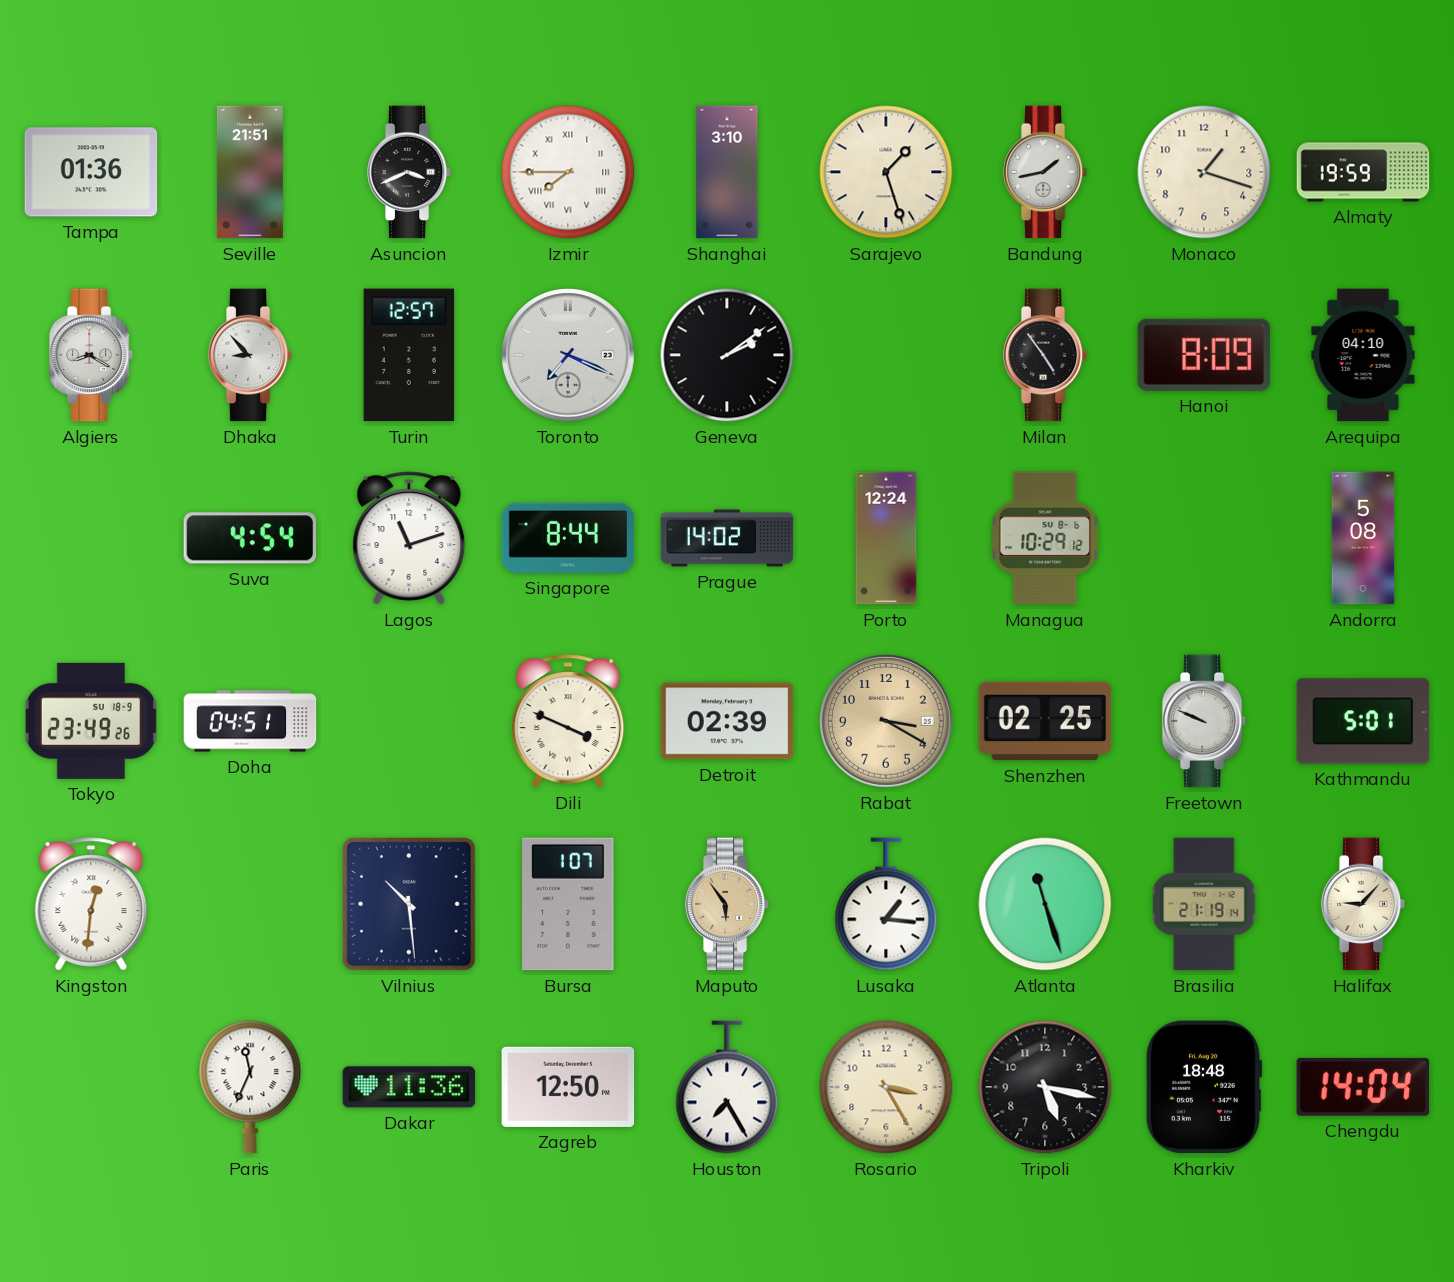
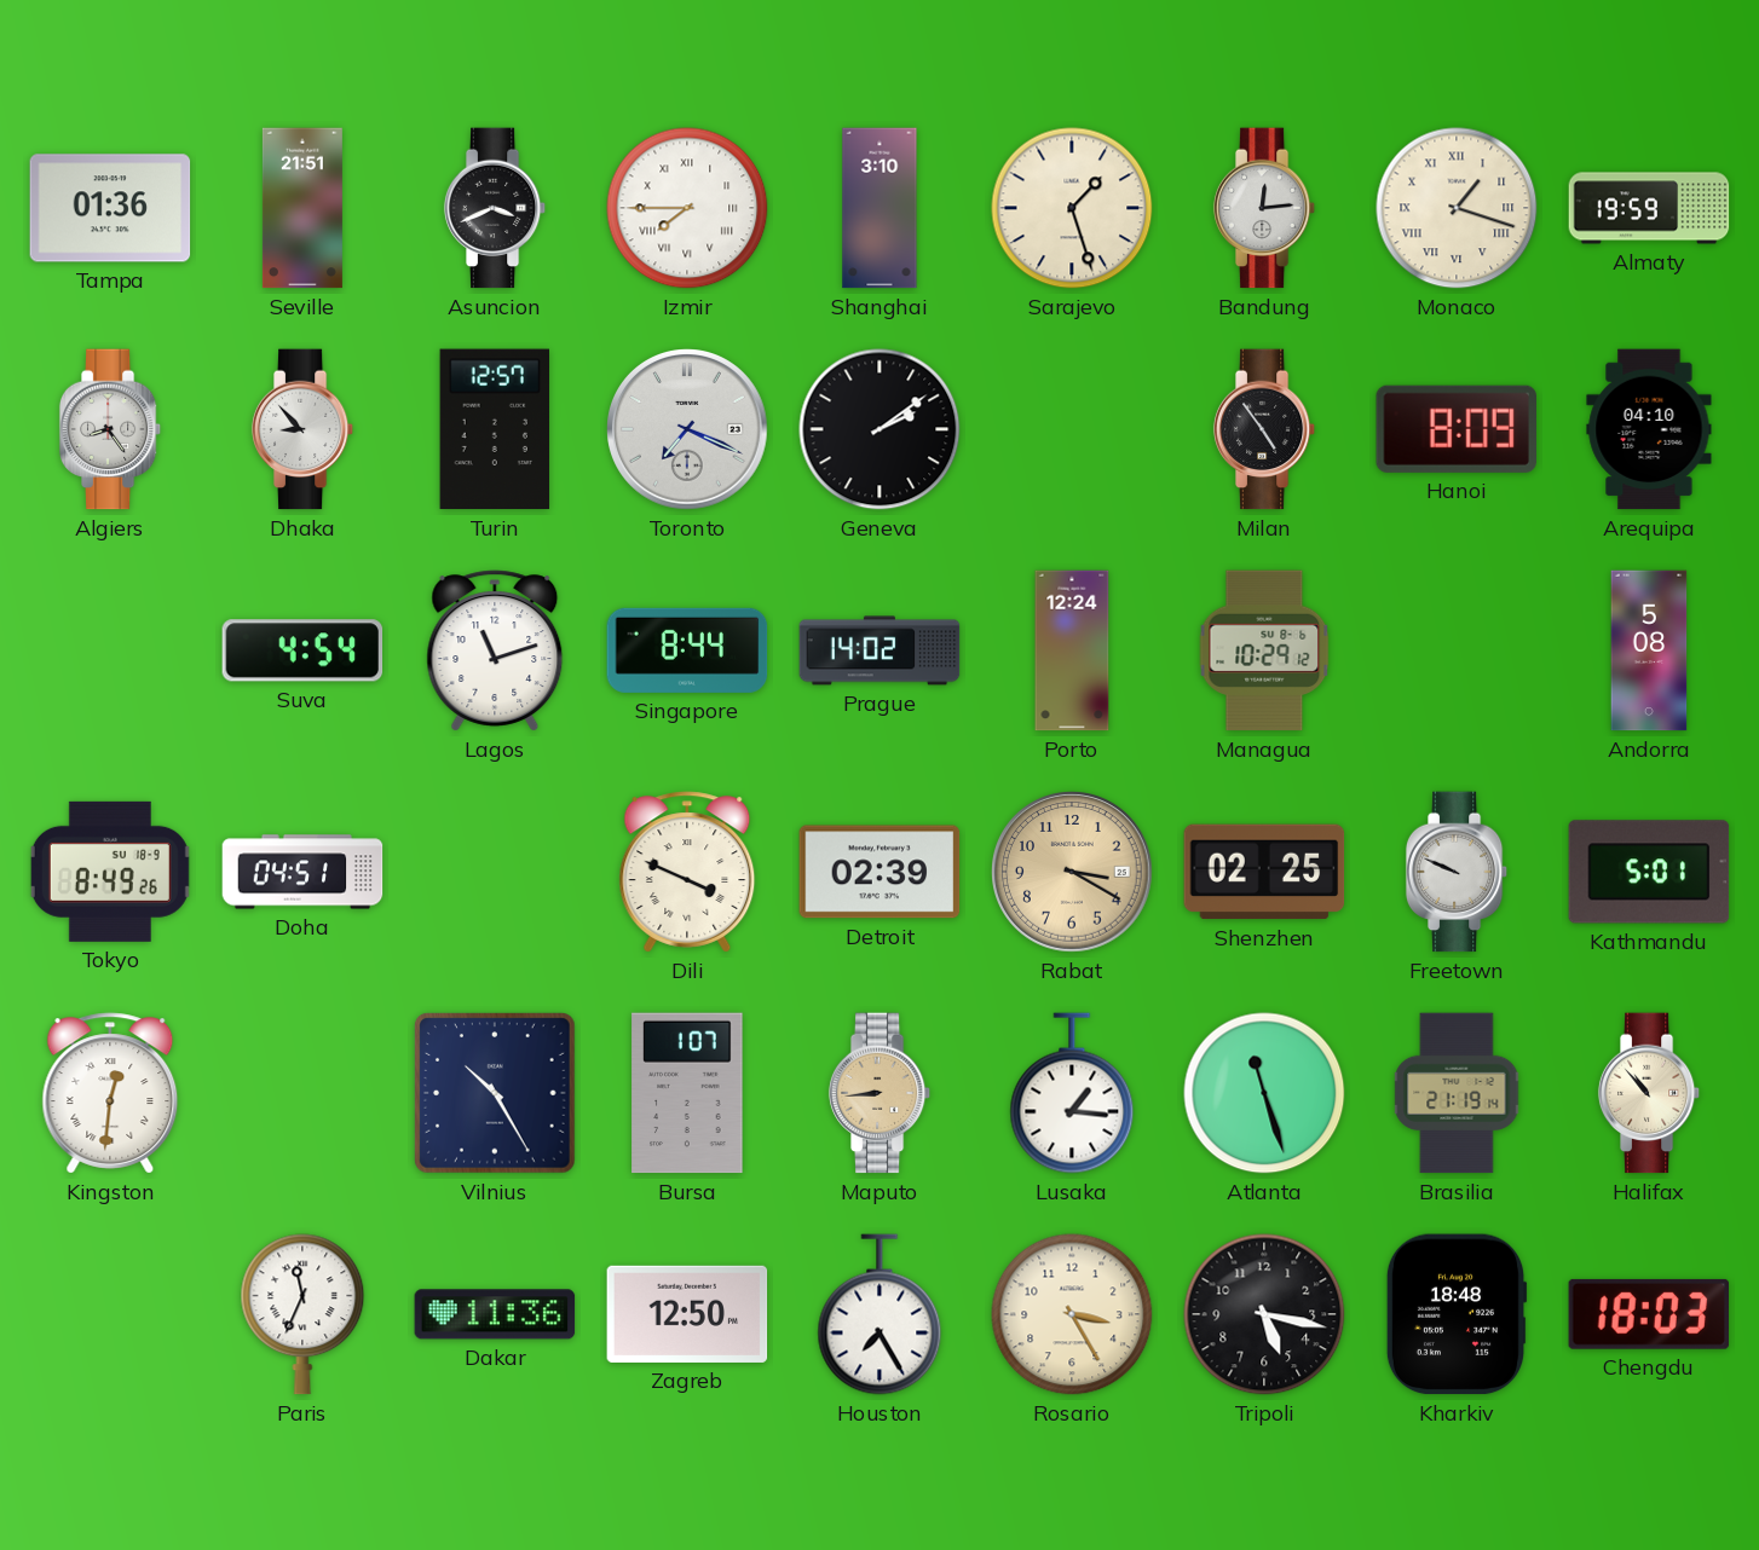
Bandung: 1:43 -> 12:14 (1264, 208)
Monaco numerals: Arabic -> Roman (1457, 208)
Algiers: 8:20 -> 8:24 (110, 429)
Tokyo: 23:49 -> 8:49 (110, 872)
Vilnius: 10:29 -> 10:25 (496, 1094)
Maputo: 5:54 -> 8:44 (879, 1093)
Halifax: 9:07 -> 10:53 (1649, 1093)
Chengdu: 14:04 -> 18:03 (1649, 1314)
